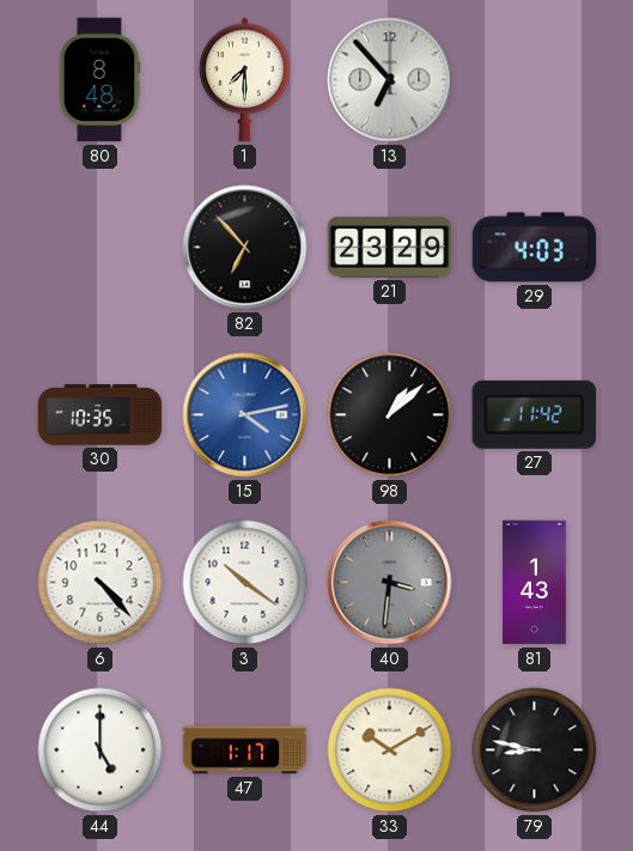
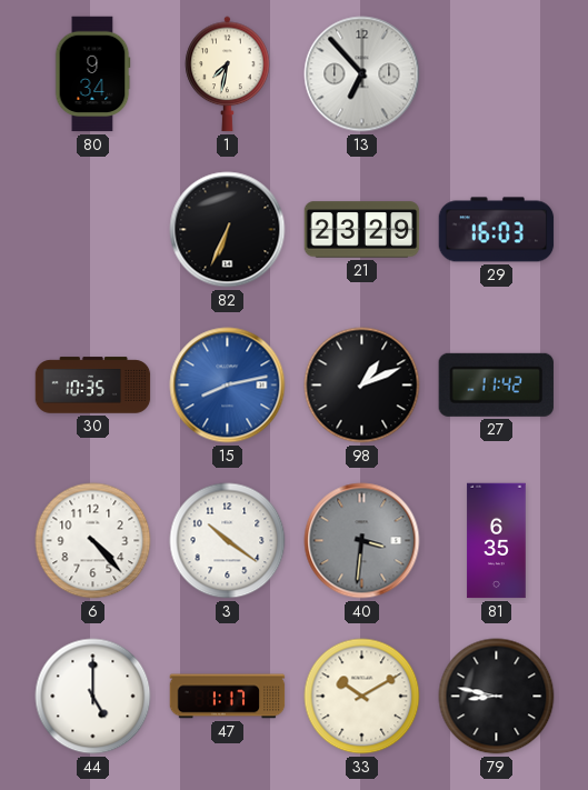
80: 8:48 -> 9:34 (92, 74)
1: 7:30 -> 7:32 (228, 74)
82: 6:53 -> 6:34 (228, 230)
29: 4:03 -> 16:03 (497, 230)
15: 4:13 -> 8:13 (228, 386)
98: 1:08 -> 1:11 (362, 386)
81: 1:43 -> 6:35 (497, 541)
